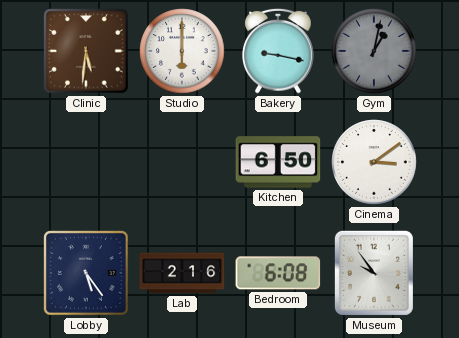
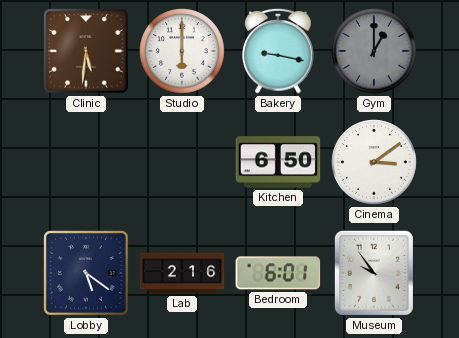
Gym: 1:02 -> 1:00 (374, 51)
Lobby: 5:24 -> 5:21 (87, 274)
Bedroom: 6:08 -> 6:01 (278, 273)
